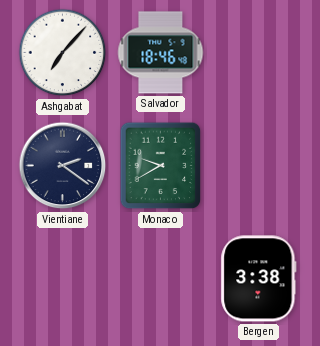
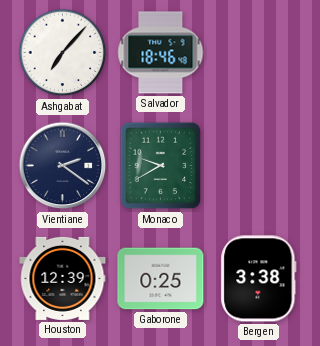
Houston: none -> 12:39 (63, 278)
Gaborone: none -> 0:25 (161, 279)
